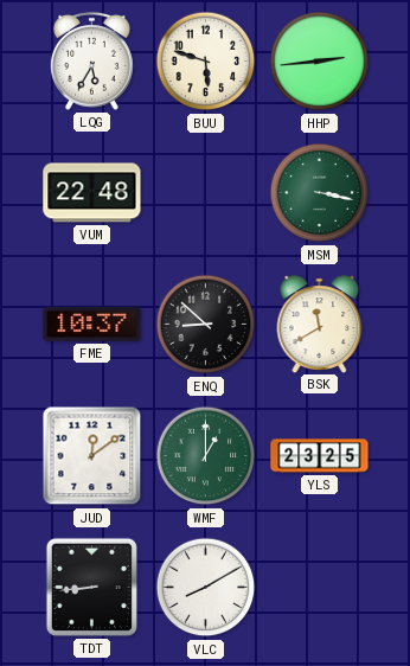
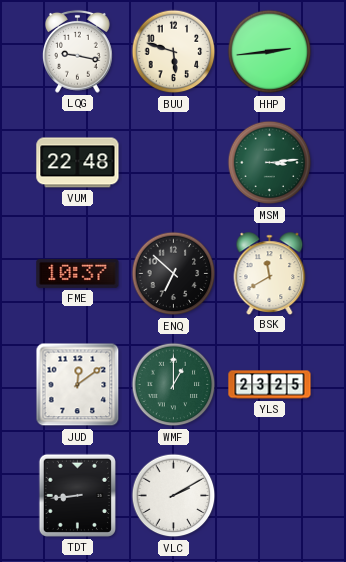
LQG: 5:35 -> 9:17 (78, 51)
MSM: 3:17 -> 3:14 (270, 163)
ENQ: 8:52 -> 6:52 (174, 274)
VLC: 8:10 -> 2:10 (174, 496)
